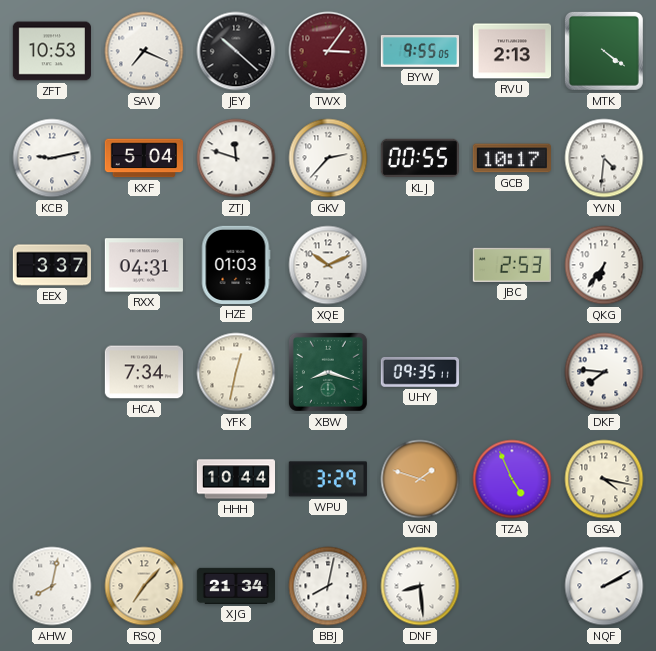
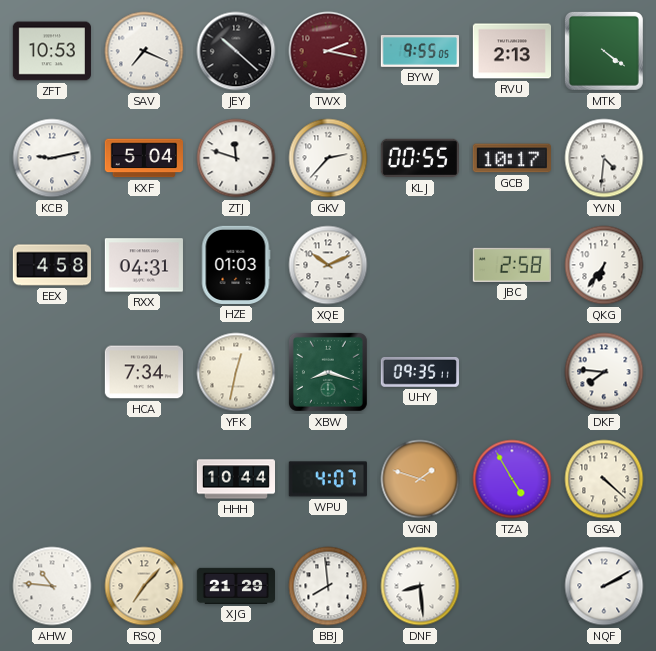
TWX: 3:06 -> 2:17 (328, 51)
EEX: 3:37 -> 4:58 (51, 265)
JBC: 2:53 -> 2:58 (512, 265)
WPU: 3:29 -> 4:07 (328, 479)
TZA: 4:56 -> 4:55 (512, 479)
GSA: 4:17 -> 4:22 (604, 479)
AHW: 8:02 -> 10:46 (52, 586)
XJG: 21:34 -> 21:29 (235, 586)
BBJ: 8:02 -> 7:59 (328, 586)
